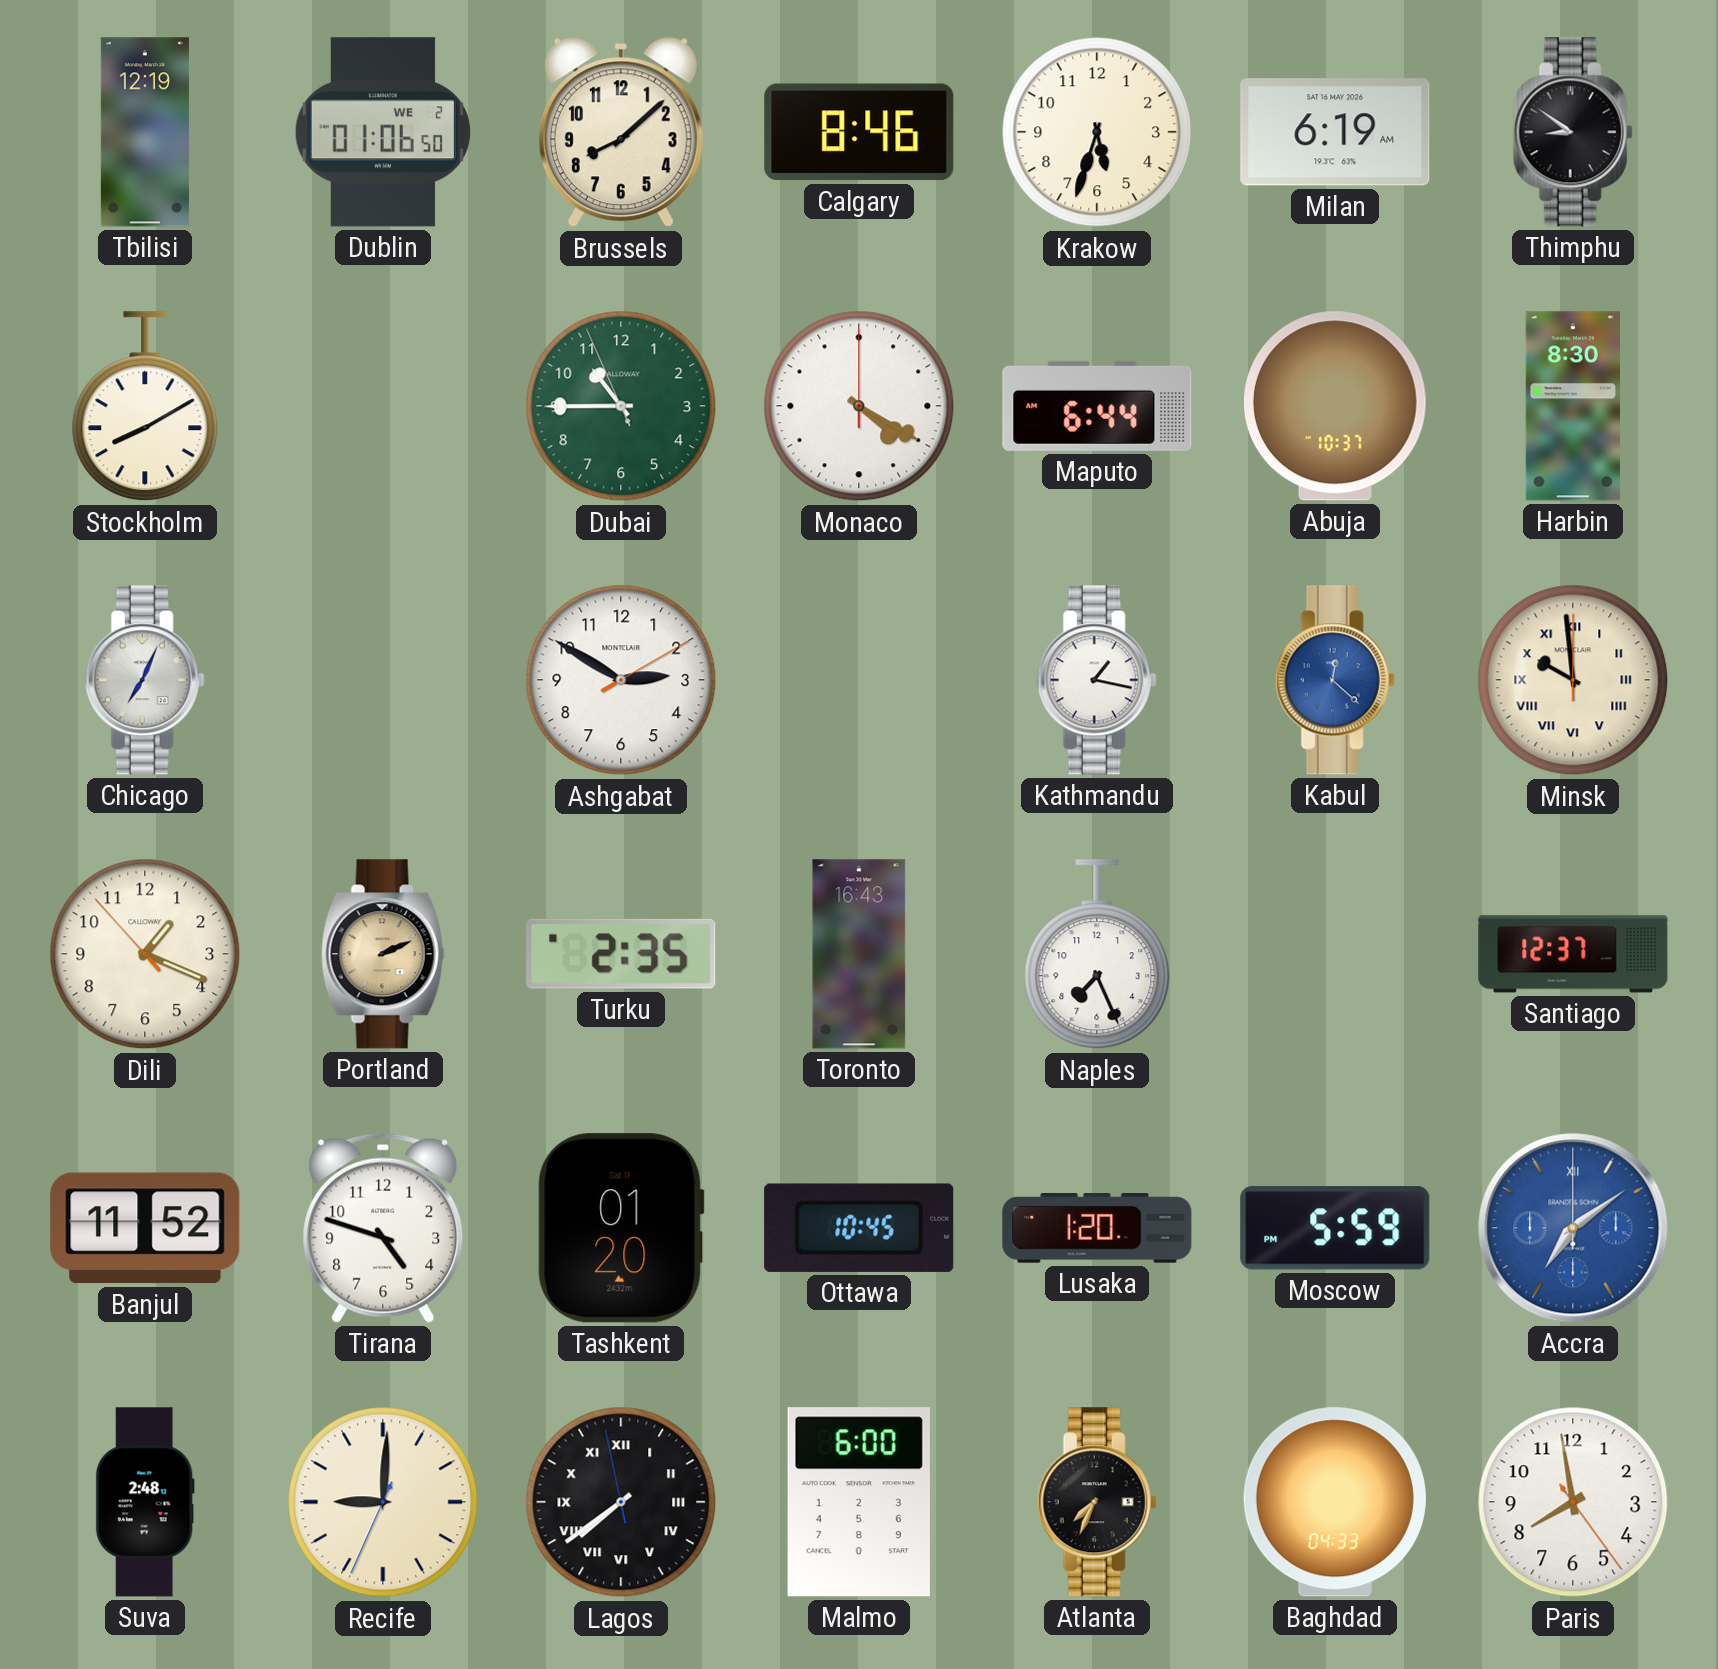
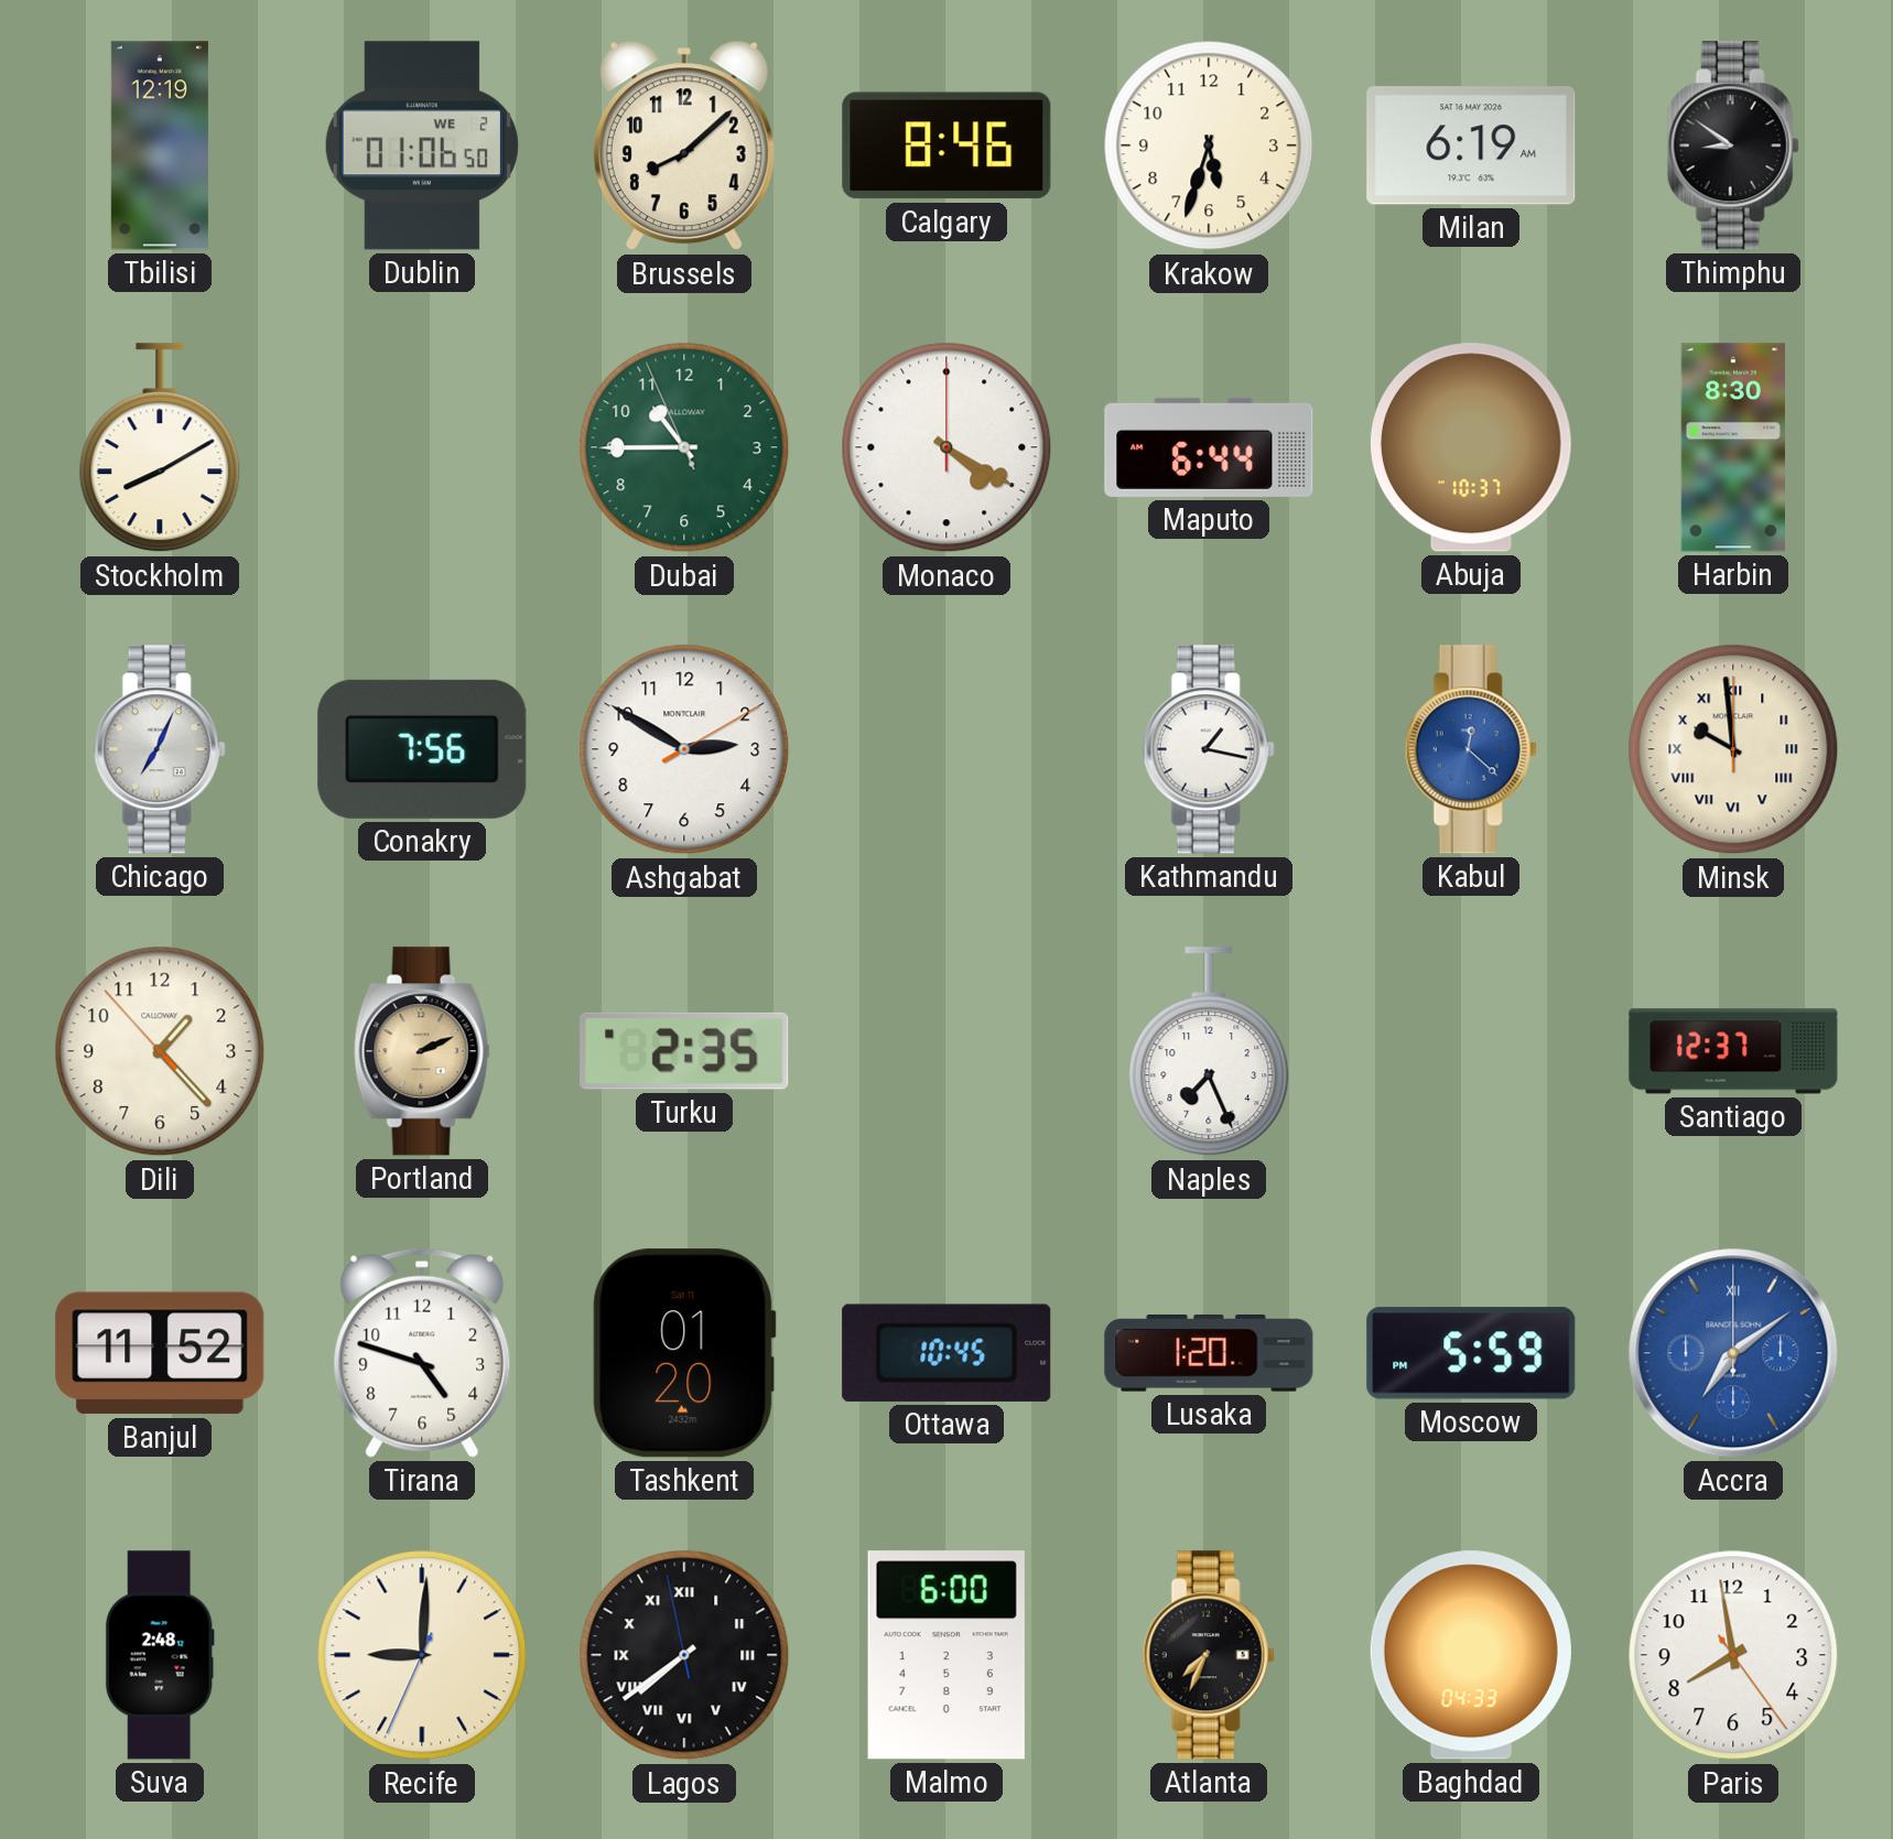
Conakry: none -> 7:56 (422, 749)
Dili: 1:18 -> 1:22 (160, 1051)
Toronto: 16:43 -> none (859, 954)
